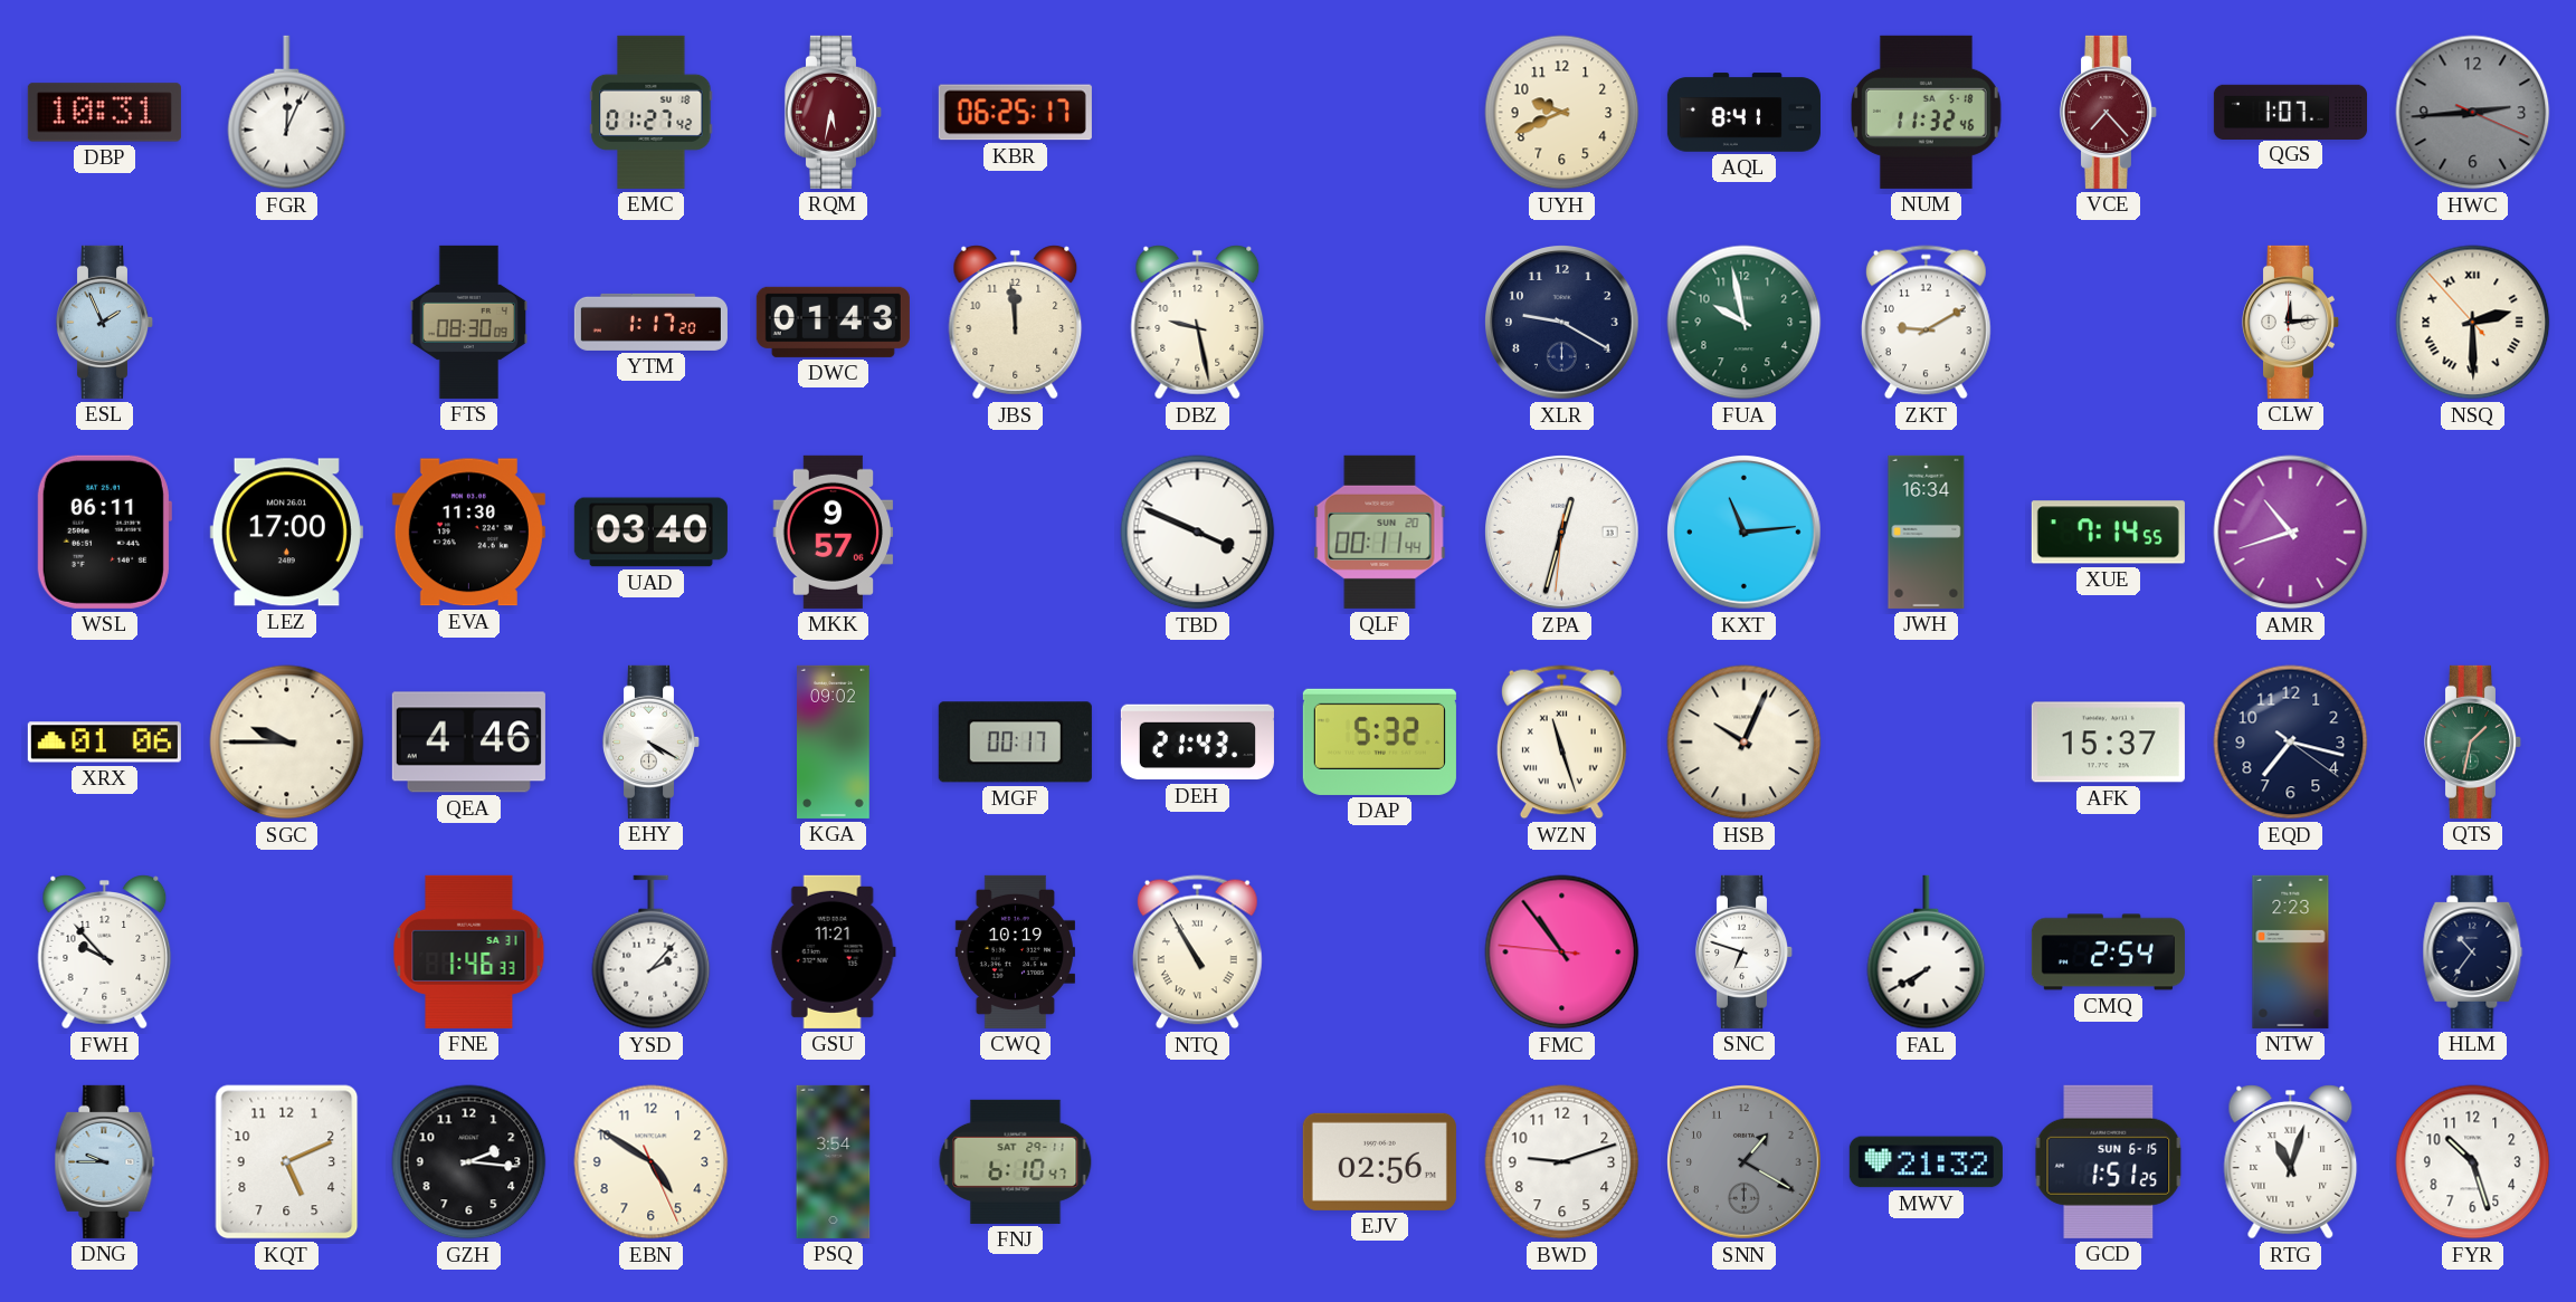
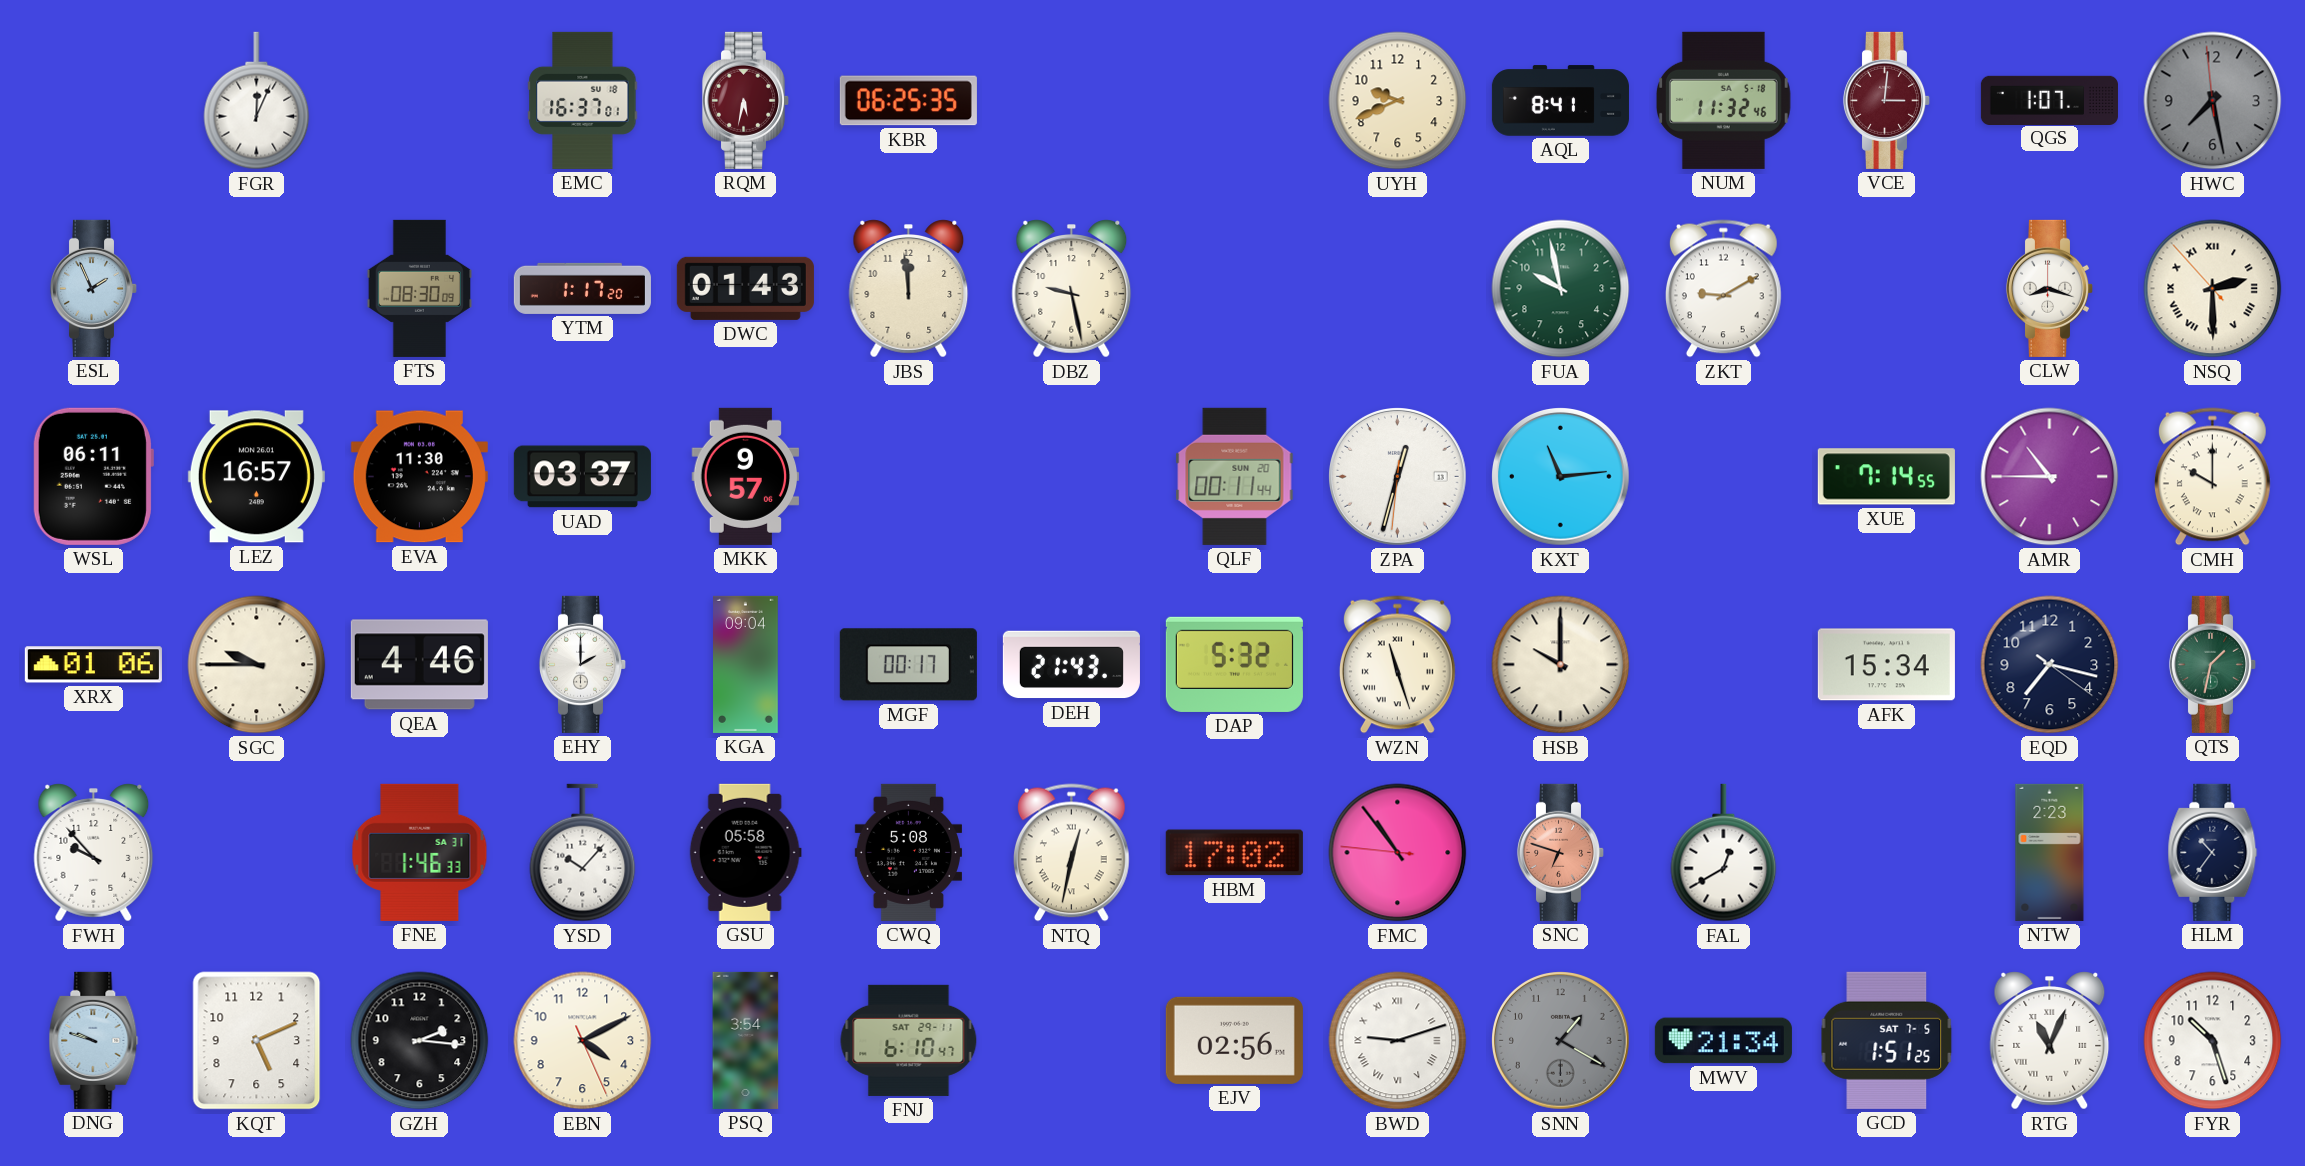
DBP: 10:31 -> none (104, 113)
EMC: 01:27 -> 16:37 (583, 100)
KBR: 06:25:17 -> 06:25:35 (908, 101)
VCE: 7:23 -> 3:01 (1887, 100)
HWC: 2:44 -> 7:27 (2213, 101)
XLR: 9:20 -> none (1562, 323)
CLW: 12:14 -> 8:18 (2050, 288)
LEZ: 17:00 -> 16:57 (256, 477)
UAD: 03:40 -> 03:37 (582, 477)
TBD: 3:49 -> none (1198, 533)
JWH: 16:34 -> none (1927, 532)
AMR: 10:42 -> 10:45 (2050, 477)
CMH: none -> 10:00 (2212, 477)
EHY: 4:20 -> 2:00 (583, 664)
KGA: 09:02 -> 09:04 (746, 664)
HSB: 10:04 -> 10:00 (1561, 665)
AFK: 15:37 -> 15:34 (1886, 665)
YSD: 2:07 -> 10:07 (583, 853)
GSU: 11:21 -> 05:58 (745, 852)
CWQ: 10:19 -> 5:08 (908, 852)
NTQ: 10:55 -> 12:32 (1071, 853)
HBM: none -> 17:02 (1234, 853)
SNC dial: white -> salmon (1561, 852)
FAL: 7:40 -> 12:40 (1724, 853)
CMQ: 2:54 -> none (2108, 952)
DNG: 9:45 -> 9:48 (94, 1040)
EBN: 4:50 -> 4:10 (583, 1041)
BWD numerals: Arabic -> Roman (1398, 1041)
MWV: 21:32 -> 21:34 (1723, 1041)
GCD date: SUN 6-15 -> SAT 7-5 (1887, 1040)
RTG: 11:03 -> 11:04 (2050, 1041)
